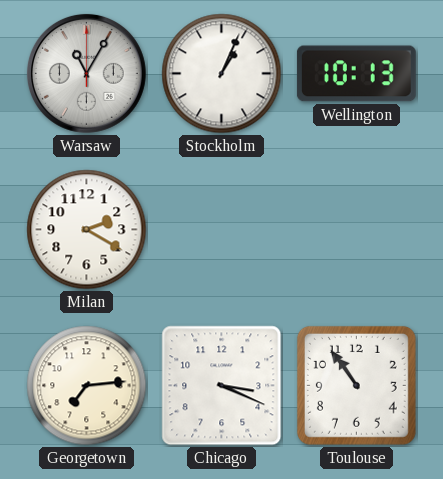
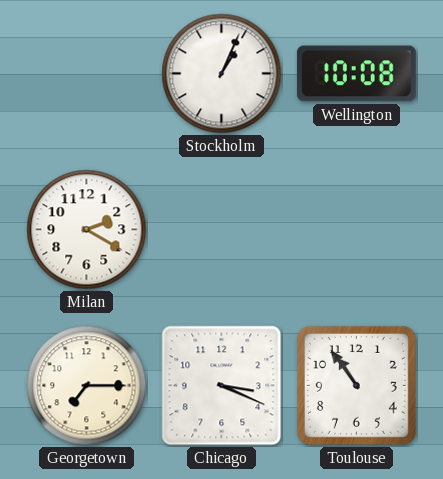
Warsaw: 11:05 -> none (86, 73)
Wellington: 10:13 -> 10:08 (356, 74)
Georgetown: 7:14 -> 7:15 (87, 386)
